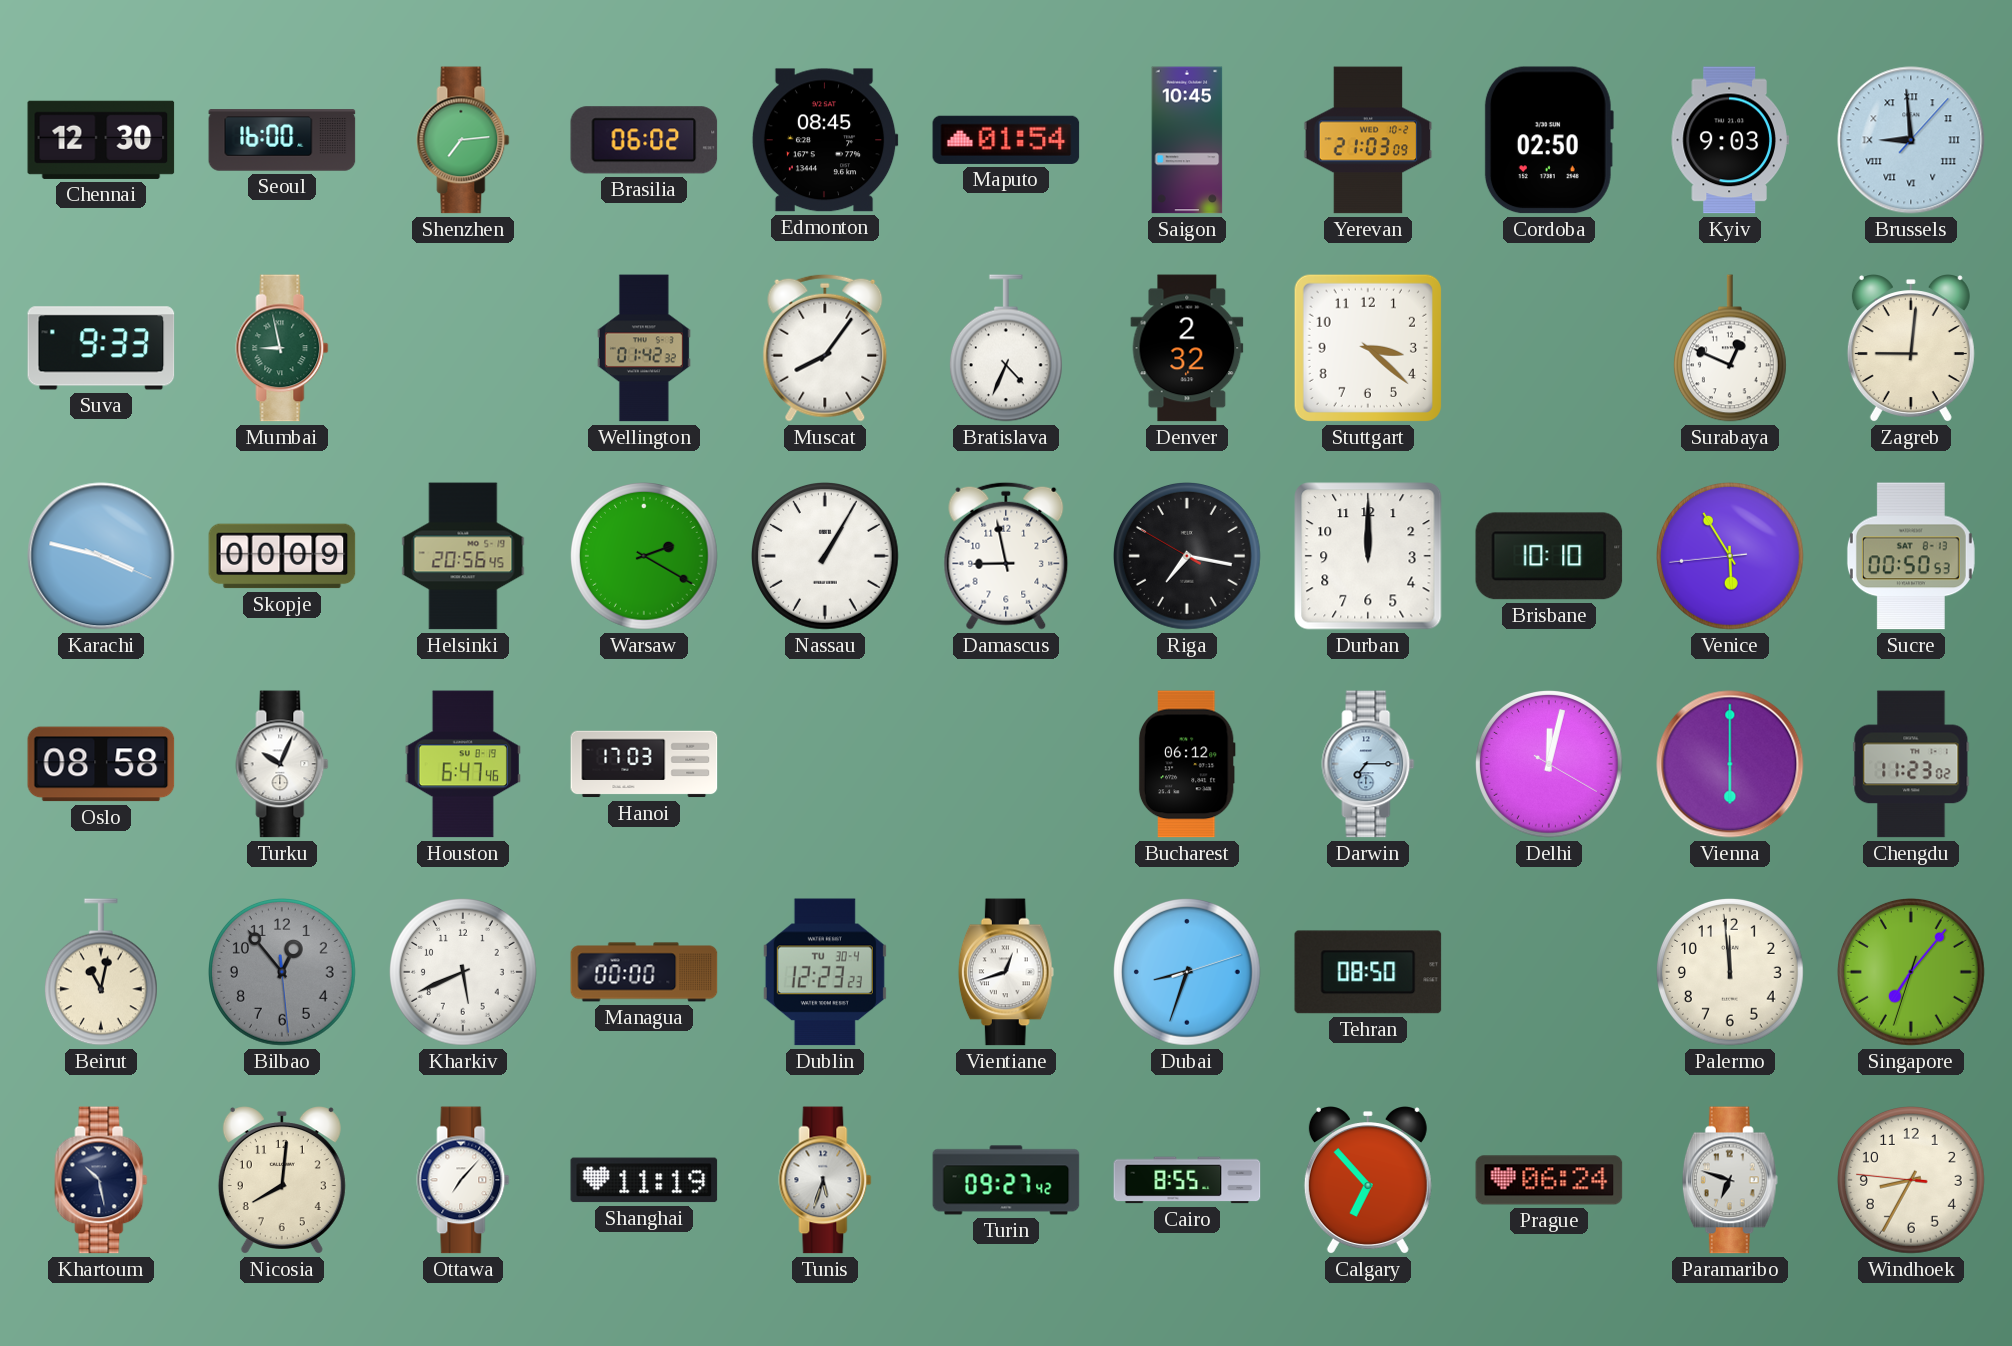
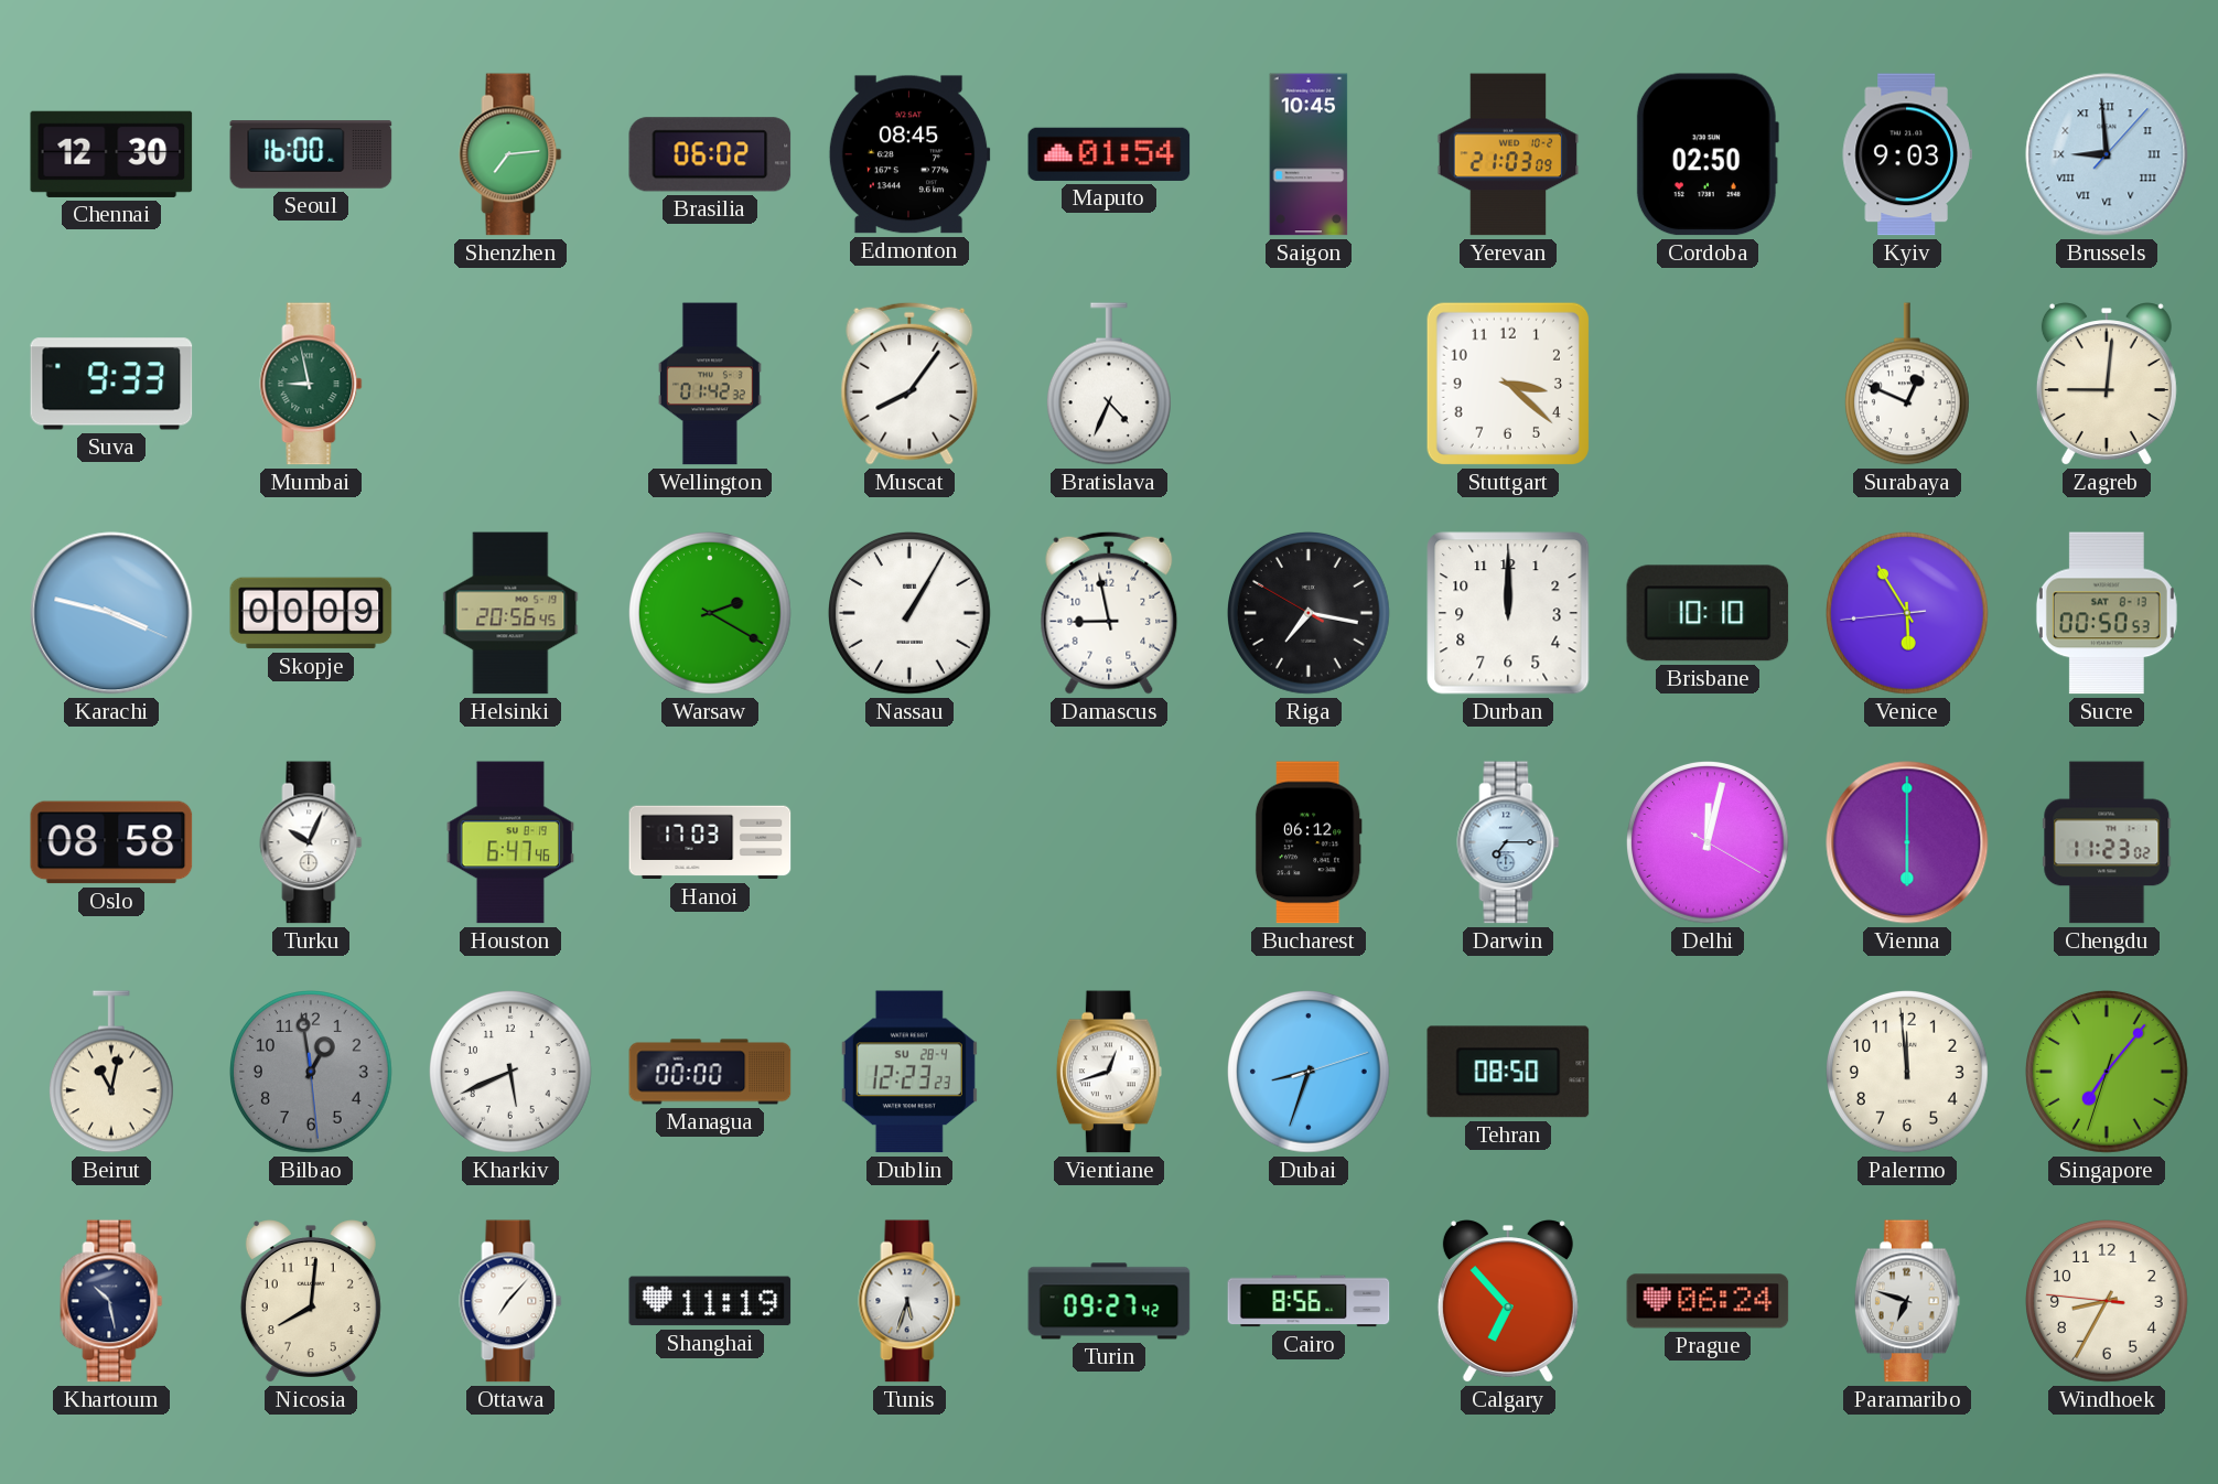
Denver: 2:32 -> none (1187, 348)
Bilbao: 12:53 -> 12:58 (312, 1073)
Dublin date: TU 30-4 -> SU 28-4 (909, 1072)
Cairo: 8:55 -> 8:56 (1309, 1301)
